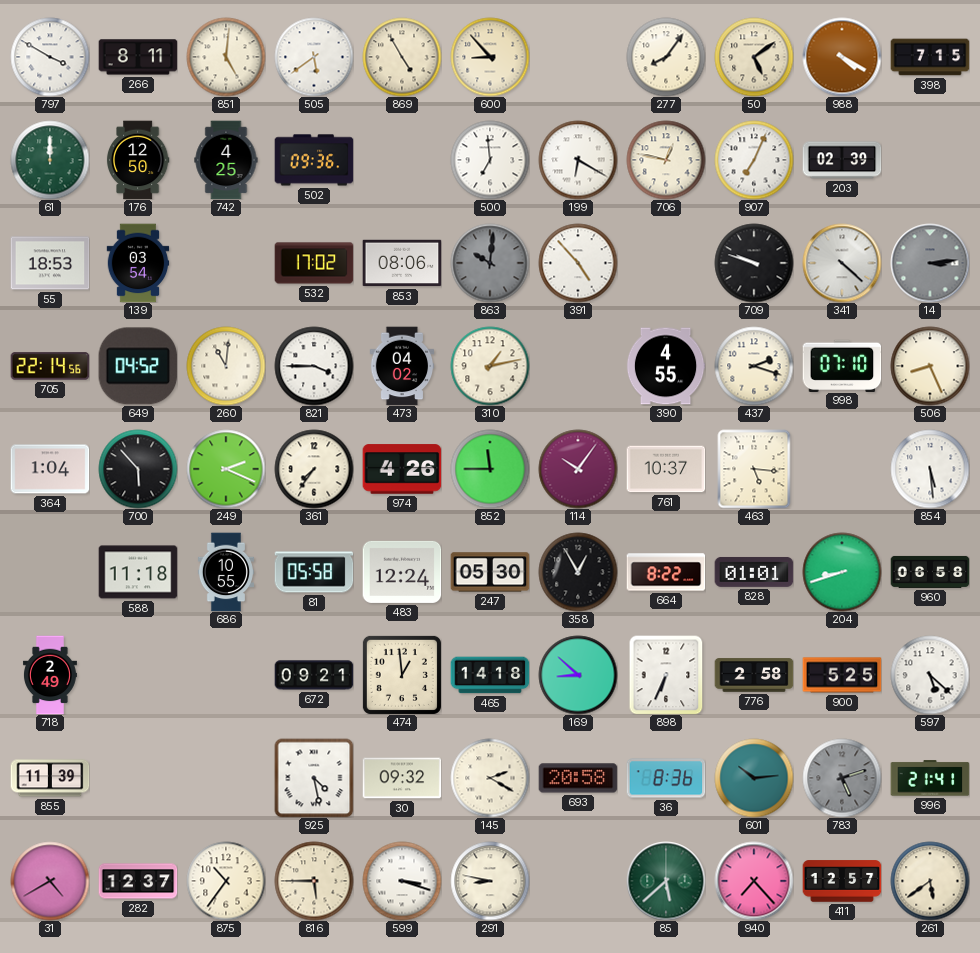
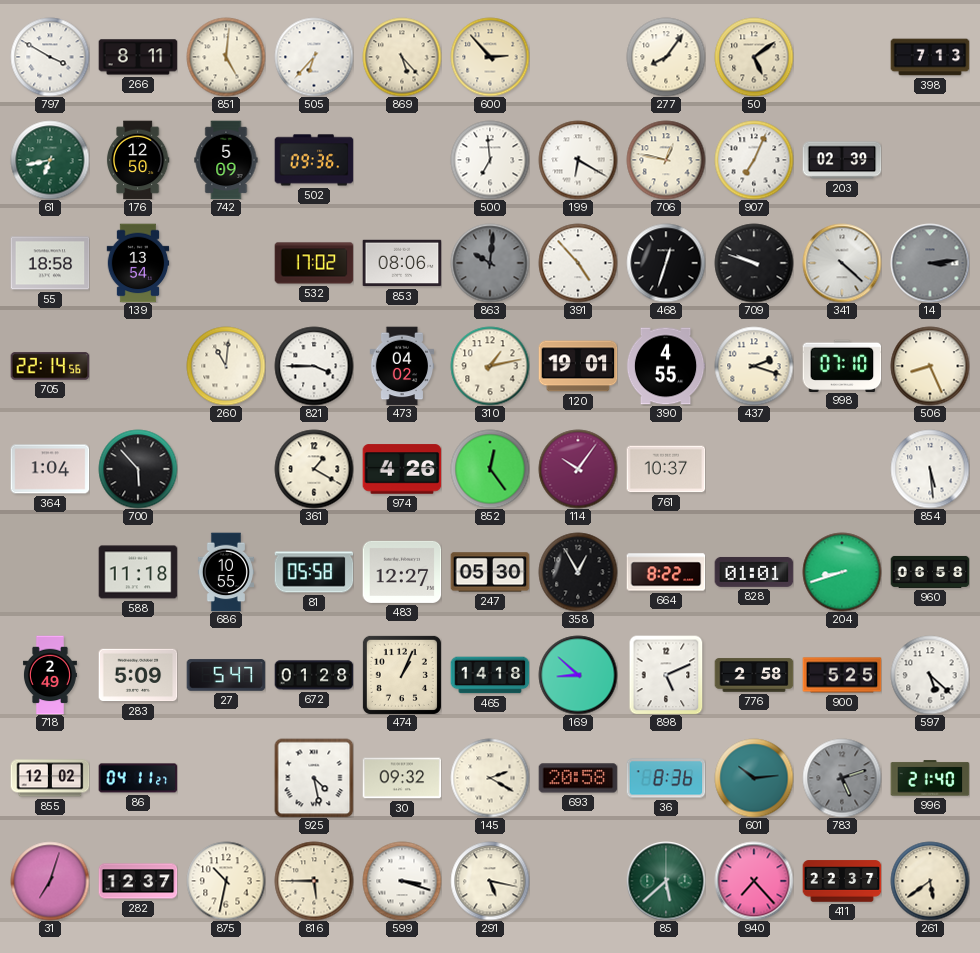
505: 5:39 -> 6:37 (314, 57)
869: 4:55 -> 5:23 (402, 57)
600: 8:53 -> 2:53 (490, 57)
988: 4:20 -> none (842, 57)
398: 7:15 -> 7:13 (930, 57)
61: 12:00 -> 6:43 (50, 160)
742: 4:25 -> 5:09 (226, 160)
55: 18:53 -> 18:58 (50, 263)
139: 03:54 -> 13:54 (138, 263)
468: none -> 12:33 (666, 263)
649: 04:52 -> none (138, 366)
120: none -> 19:01 (578, 366)
249: 2:19 -> none (226, 469)
361: 7:36 -> 1:20 (314, 469)
852: 11:45 -> 12:24 (490, 469)
463: 5:16 -> none (754, 469)
483: 12:24 -> 12:27 (402, 572)
283: none -> 5:09 (138, 675)
27: none -> 5:47 (226, 675)
672: 09:21 -> 01:28 (314, 675)
474: 12:59 -> 1:04 (402, 675)
898: 6:34 -> 5:11 (666, 675)
855: 11:39 -> 12:02 (50, 778)
86: none -> 04:11 (138, 778)
996: 21:41 -> 21:40 (930, 778)
31: 4:40 -> 7:03 (50, 881)
875: 10:36 -> 10:32 (226, 881)
291: 8:47 -> 5:17 (490, 881)
411: 12:57 -> 22:37 (842, 881)
